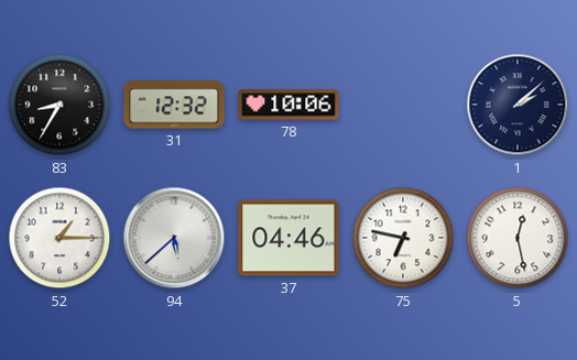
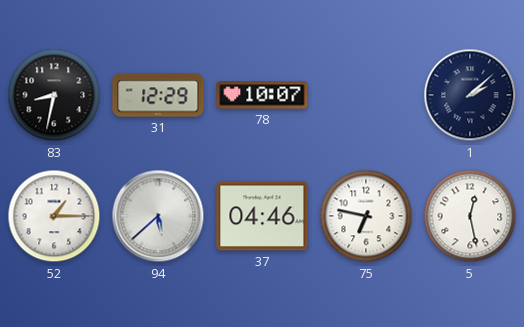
83: 8:35 -> 8:32 (54, 95)
31: 12:32 -> 12:29 (158, 95)
78: 10:06 -> 10:07 (262, 95)
